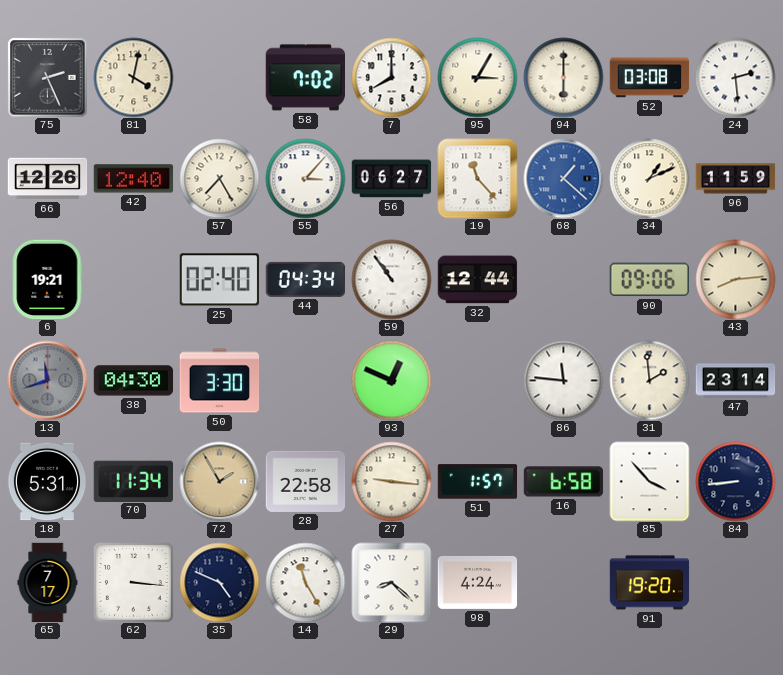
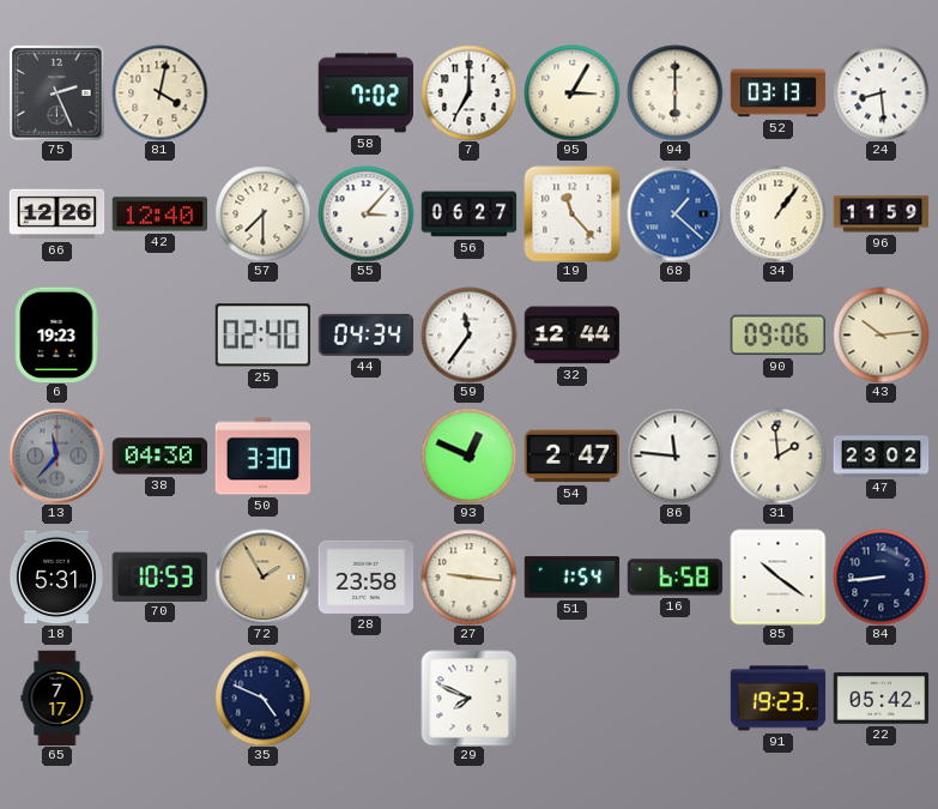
7: 8:00 -> 7:00 (468, 92)
52: 03:08 -> 03:13 (777, 93)
24: 2:29 -> 8:29 (880, 92)
57: 7:25 -> 7:30 (262, 213)
34: 1:11 -> 1:06 (777, 213)
6: 19:21 -> 19:23 (58, 334)
59: 10:54 -> 11:36 (468, 334)
43: 8:14 -> 10:14 (880, 334)
13: 11:42 -> 11:37 (56, 455)
54: none -> 2:47 (571, 457)
47: 23:14 -> 23:02 (880, 457)
70: 11:34 -> 10:53 (159, 576)
28: 22:58 -> 23:58 (365, 576)
51: 1:57 -> 1:54 (571, 578)
85: 3:53 -> 10:21 (777, 576)
62: 3:16 -> none (133, 582)
14: 11:25 -> none (305, 582)
29: 8:22 -> 7:49 (468, 698)
98: 4:24 -> none (477, 582)
91: 19:20 -> 19:23 (777, 699)
22: none -> 05:42 (880, 699)
